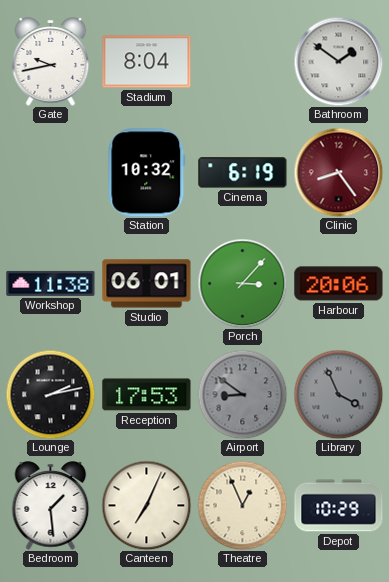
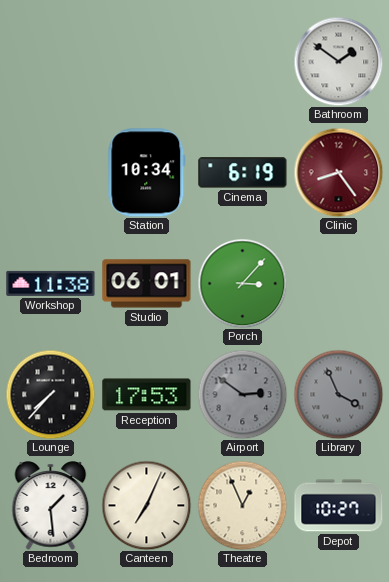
Gate: 9:43 -> none (51, 62)
Stadium: 8:04 -> none (147, 62)
Station: 10:32 -> 10:34 (147, 173)
Harbour: 20:06 -> none (339, 284)
Lounge: 2:13 -> 7:37 (50, 394)
Airport: 8:51 -> 2:51 (242, 394)
Depot: 10:29 -> 10:27 (339, 506)
